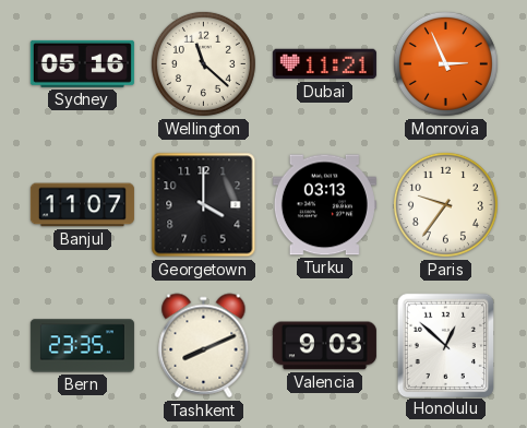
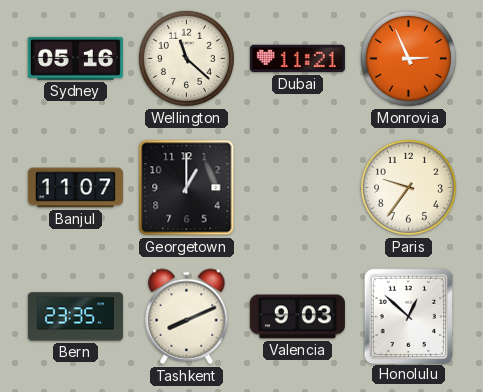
Georgetown: 4:00 -> 1:00 (187, 188)
Turku: 03:13 -> none (324, 205)
